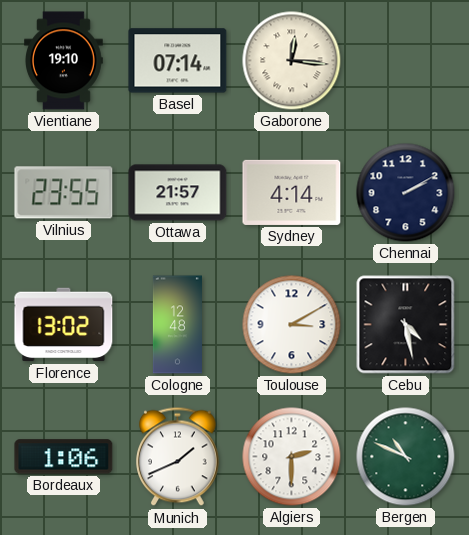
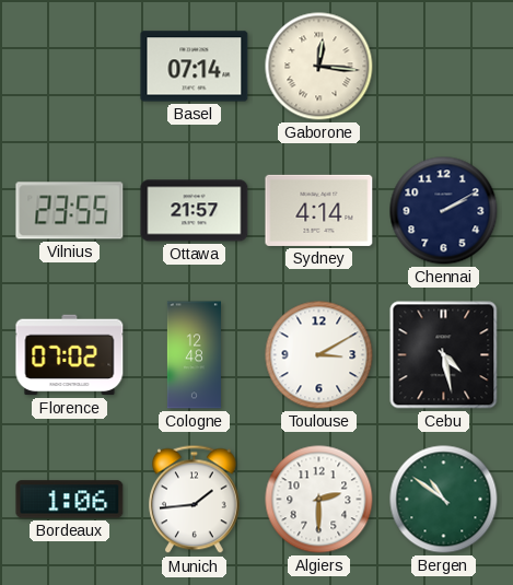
Vientiane: 19:10 -> none (64, 61)
Florence: 13:02 -> 07:02 (70, 355)
Munich: 1:41 -> 1:44 (195, 500)
Bergen: 10:49 -> 10:51 (444, 500)
